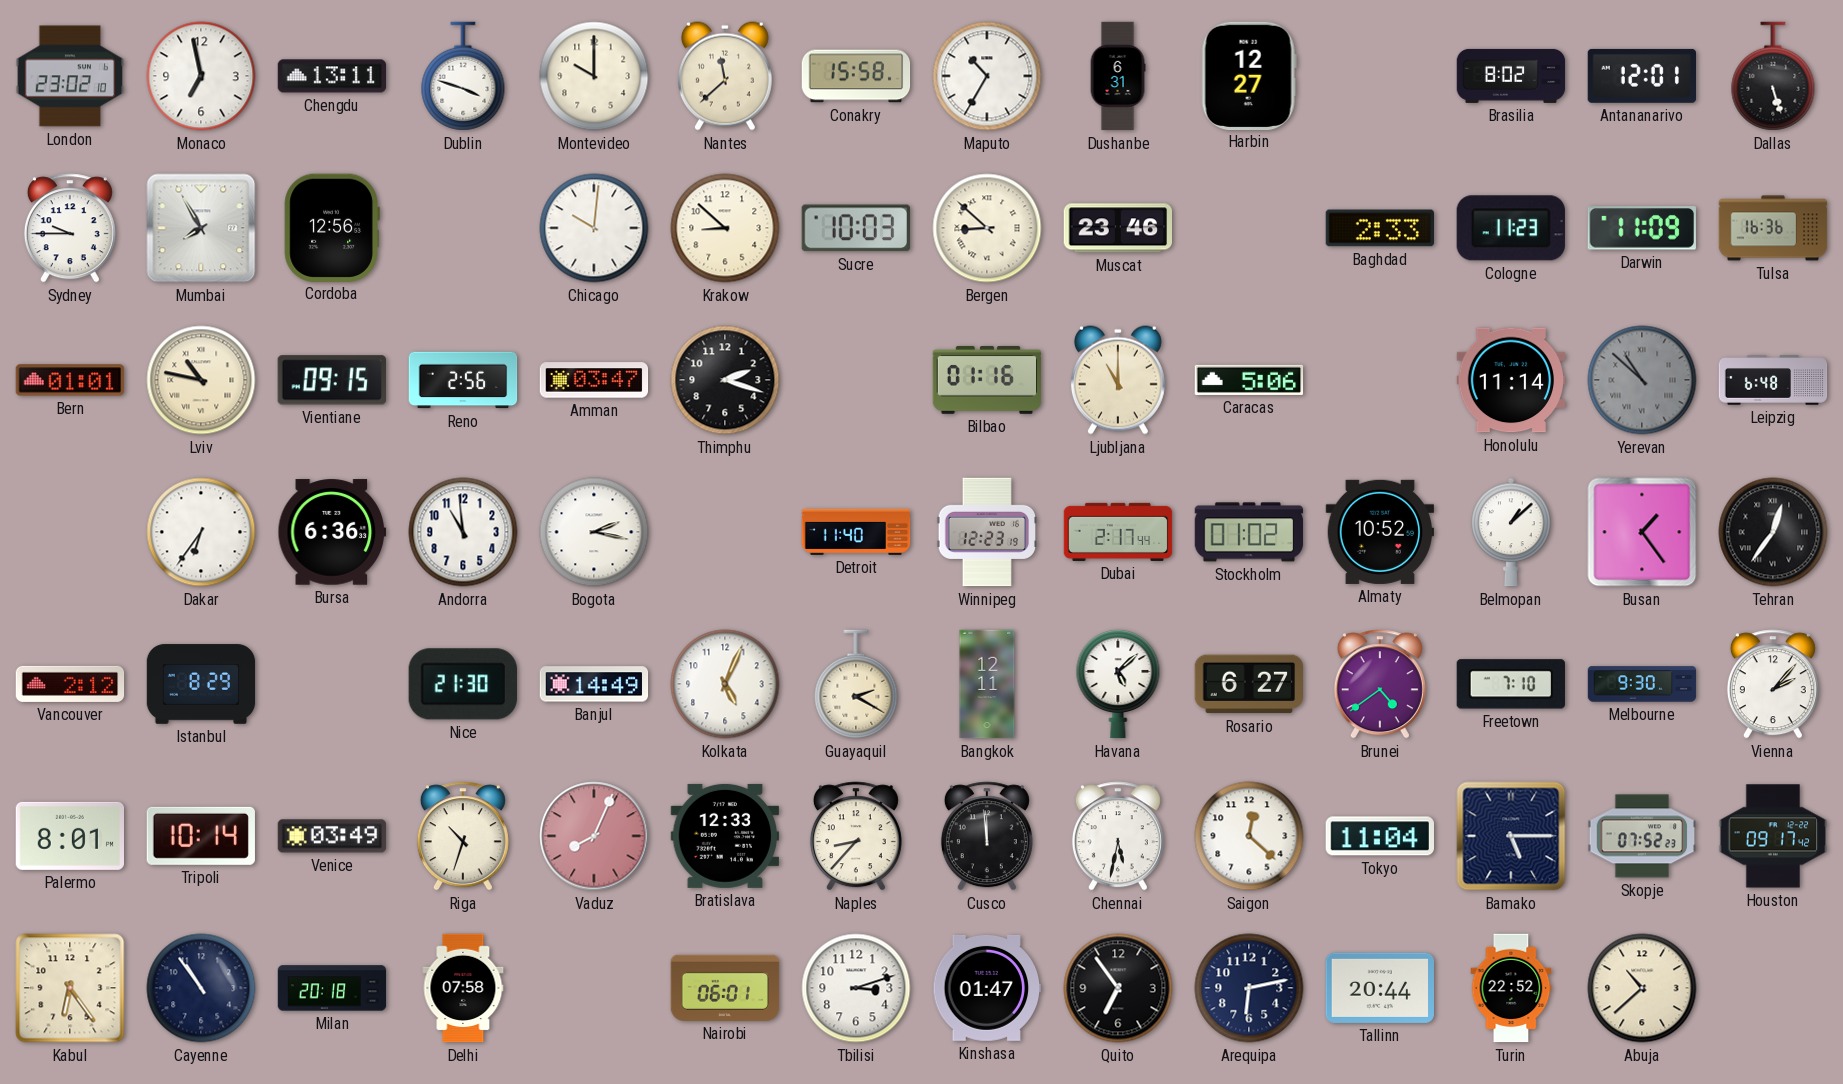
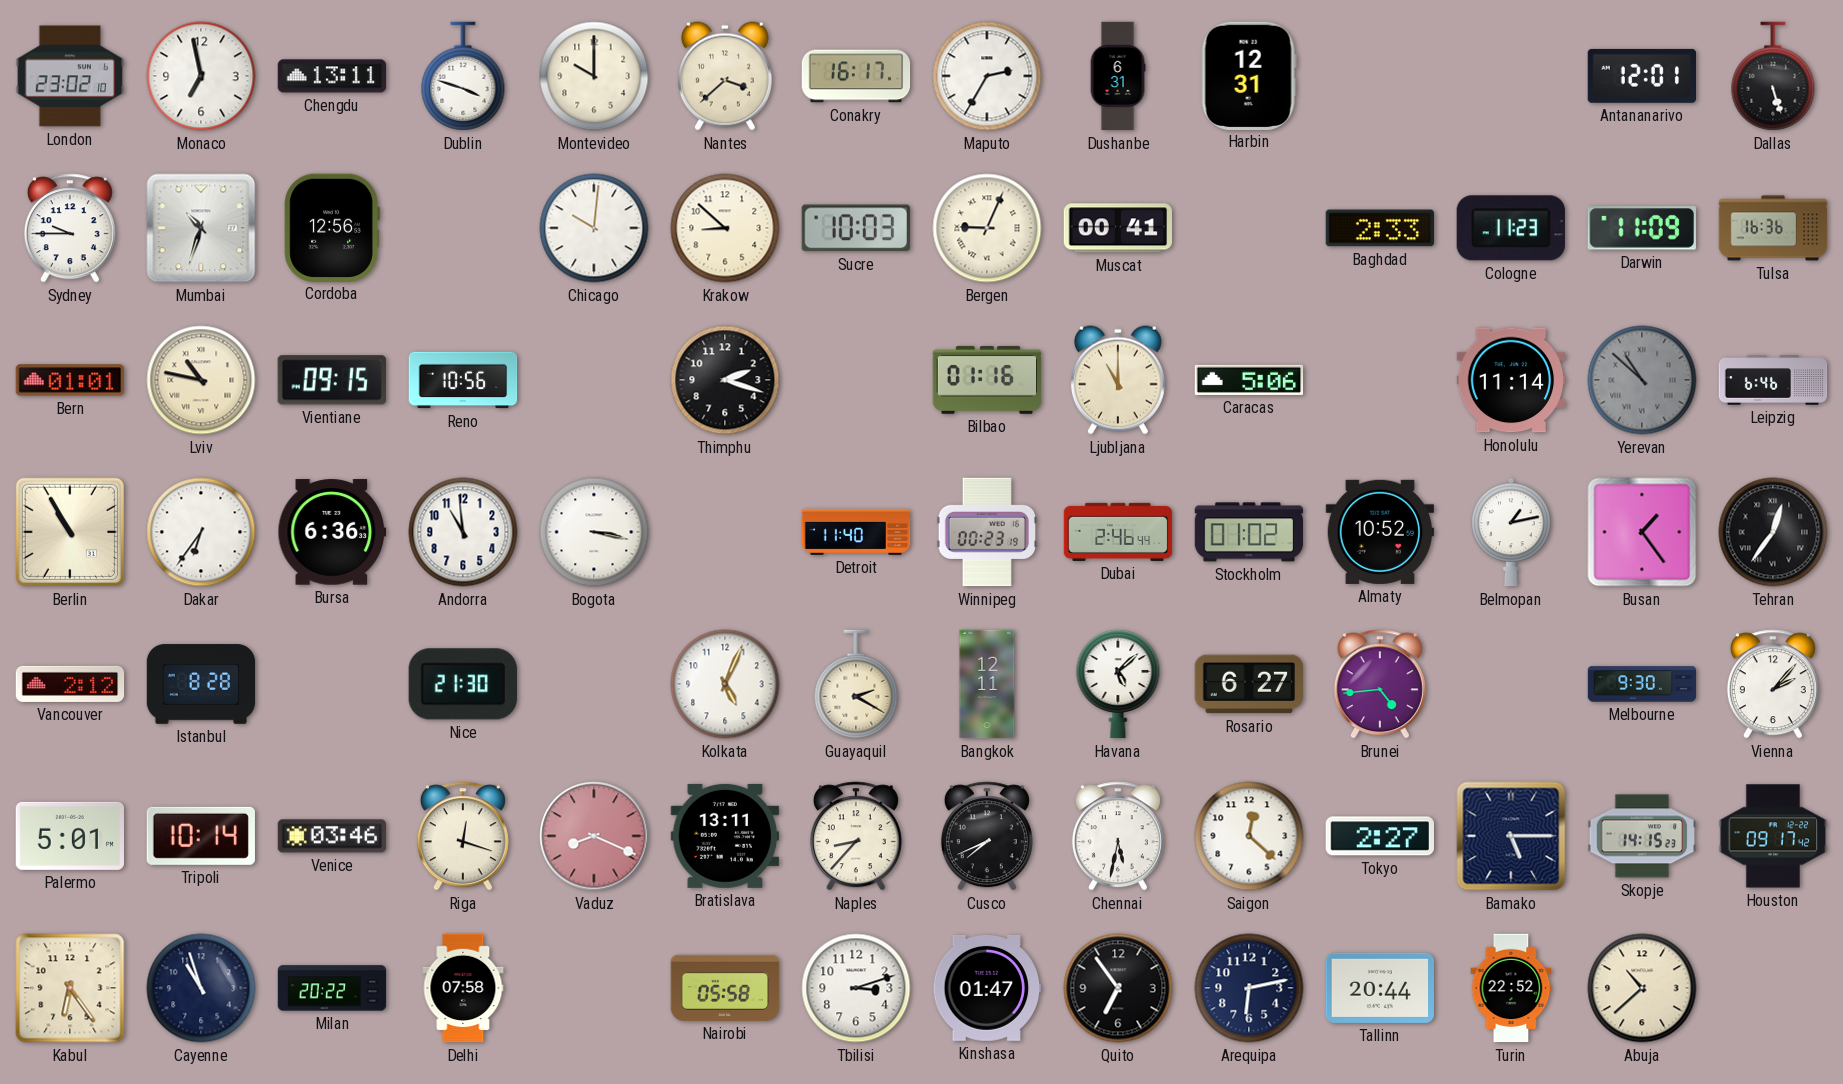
Nantes: 11:38 -> 3:38 (725, 76)
Conakry: 15:58 -> 16:17 (856, 76)
Maputo: 10:35 -> 2:35 (987, 76)
Harbin: 12:27 -> 12:31 (1249, 75)
Brasilia: 8:02 -> none (1511, 76)
Mumbai: 7:55 -> 10:33 (201, 228)
Bergen: 8:52 -> 9:04 (987, 228)
Muscat: 23:46 -> 00:41 (1118, 228)
Reno: 2:56 -> 10:56 (463, 380)
Amman: 03:47 -> none (594, 380)
Leipzig: 6:48 -> 6:46 (1773, 380)
Berlin: none -> 10:55 (70, 532)
Bogota: 2:17 -> 3:17 (594, 532)
Winnipeg: 12:23 -> 00:23 (986, 532)
Dubai: 2:17 -> 2:46 (1118, 532)
Belmopan: 1:08 -> 1:13 (1511, 532)
Istanbul: 8:29 -> 8:28 (201, 684)
Banjul: 14:49 -> none (594, 684)
Brunei: 4:39 -> 4:44 (1380, 684)
Freetown: 7:10 -> none (1511, 684)
Palermo: 8:01 -> 5:01 (70, 836)
Venice: 03:49 -> 03:46 (332, 836)
Riga: 10:33 -> 12:18 (463, 836)
Vaduz: 8:04 -> 8:19 (594, 836)
Bratislava: 12:33 -> 13:11 (724, 836)
Cusco: 11:59 -> 7:41 (987, 836)
Tokyo: 11:04 -> 2:27 (1379, 836)
Skopje: 07:52 -> 14:15 (1642, 836)
Cayenne: 10:54 -> 10:57 (201, 988)
Milan: 20:18 -> 20:22 (332, 988)
Nairobi: 06:01 -> 05:58 (725, 988)
